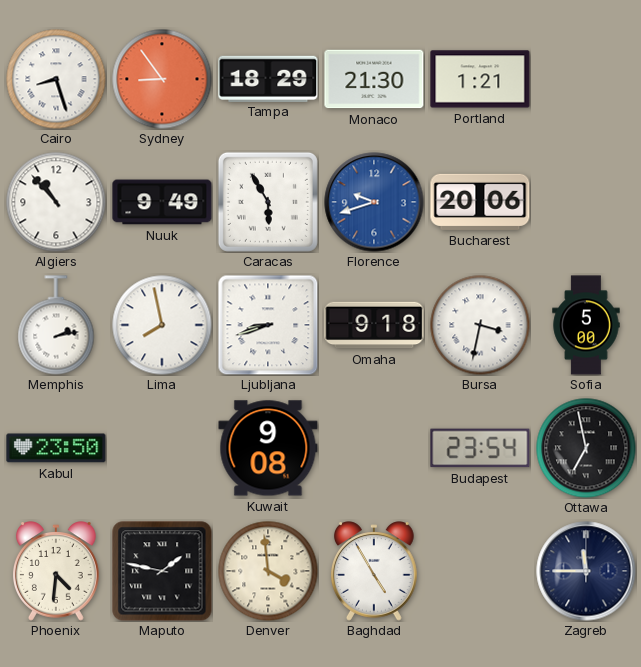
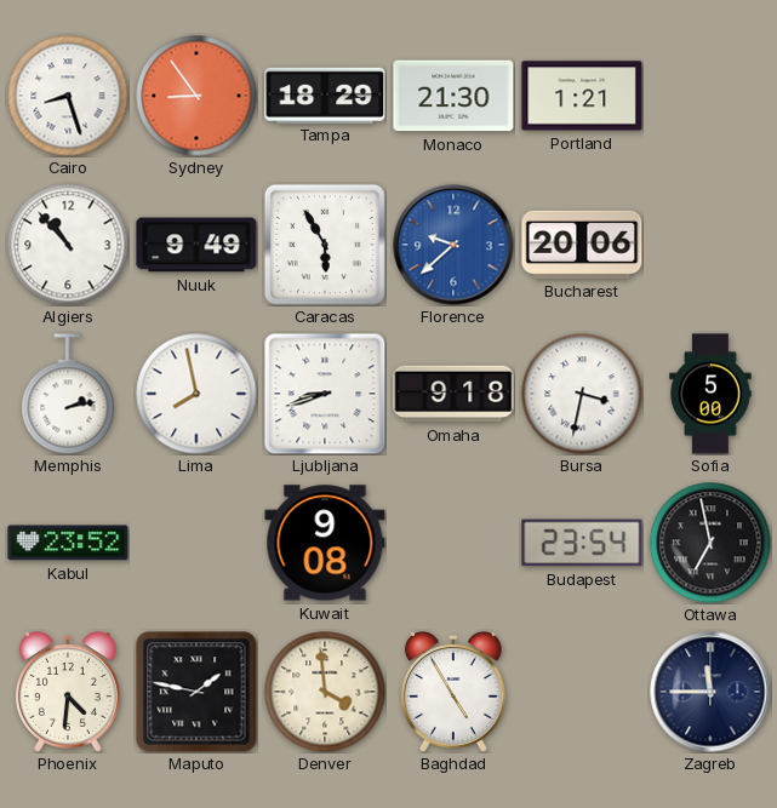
Florence: 9:42 -> 9:38 (453, 245)
Kabul: 23:50 -> 23:52 (68, 543)
